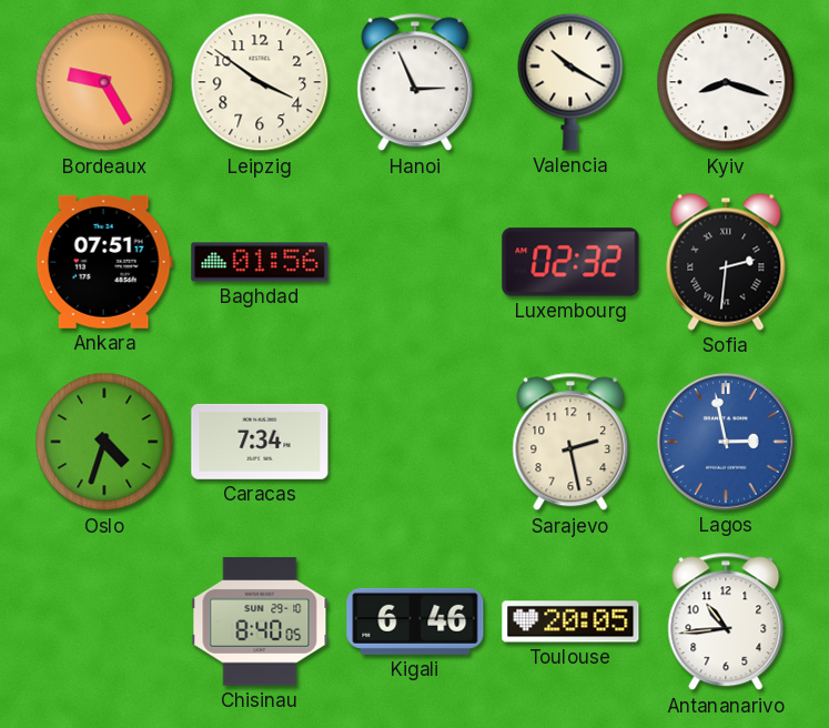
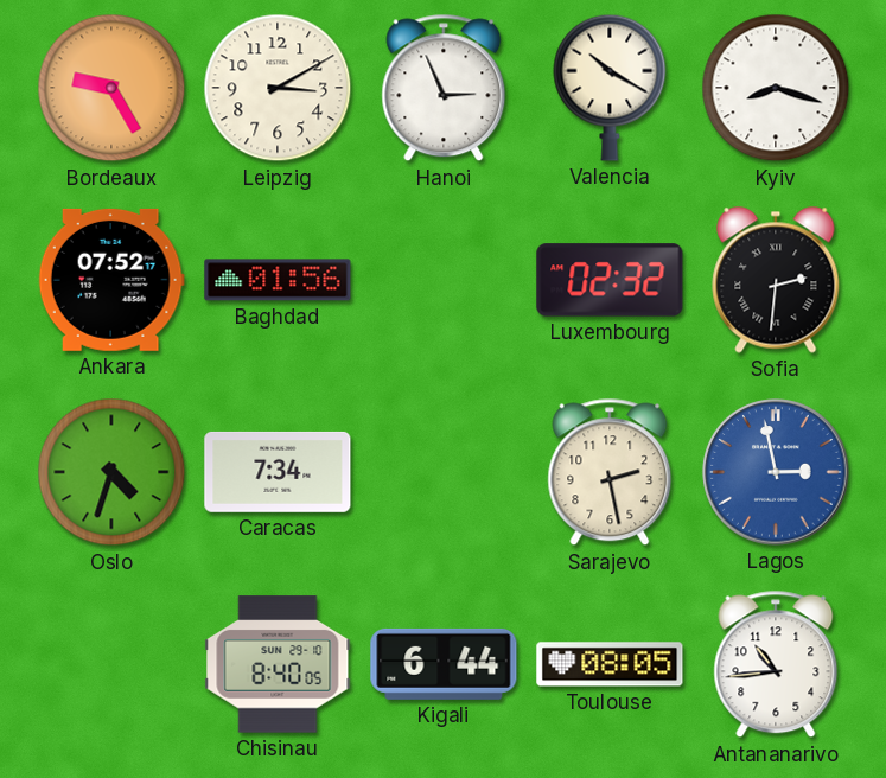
Leipzig: 3:51 -> 3:10 (278, 88)
Ankara: 07:51 -> 07:52 (111, 280)
Kigali: 6:46 -> 6:44 (444, 664)
Toulouse: 20:05 -> 08:05 (610, 664)
